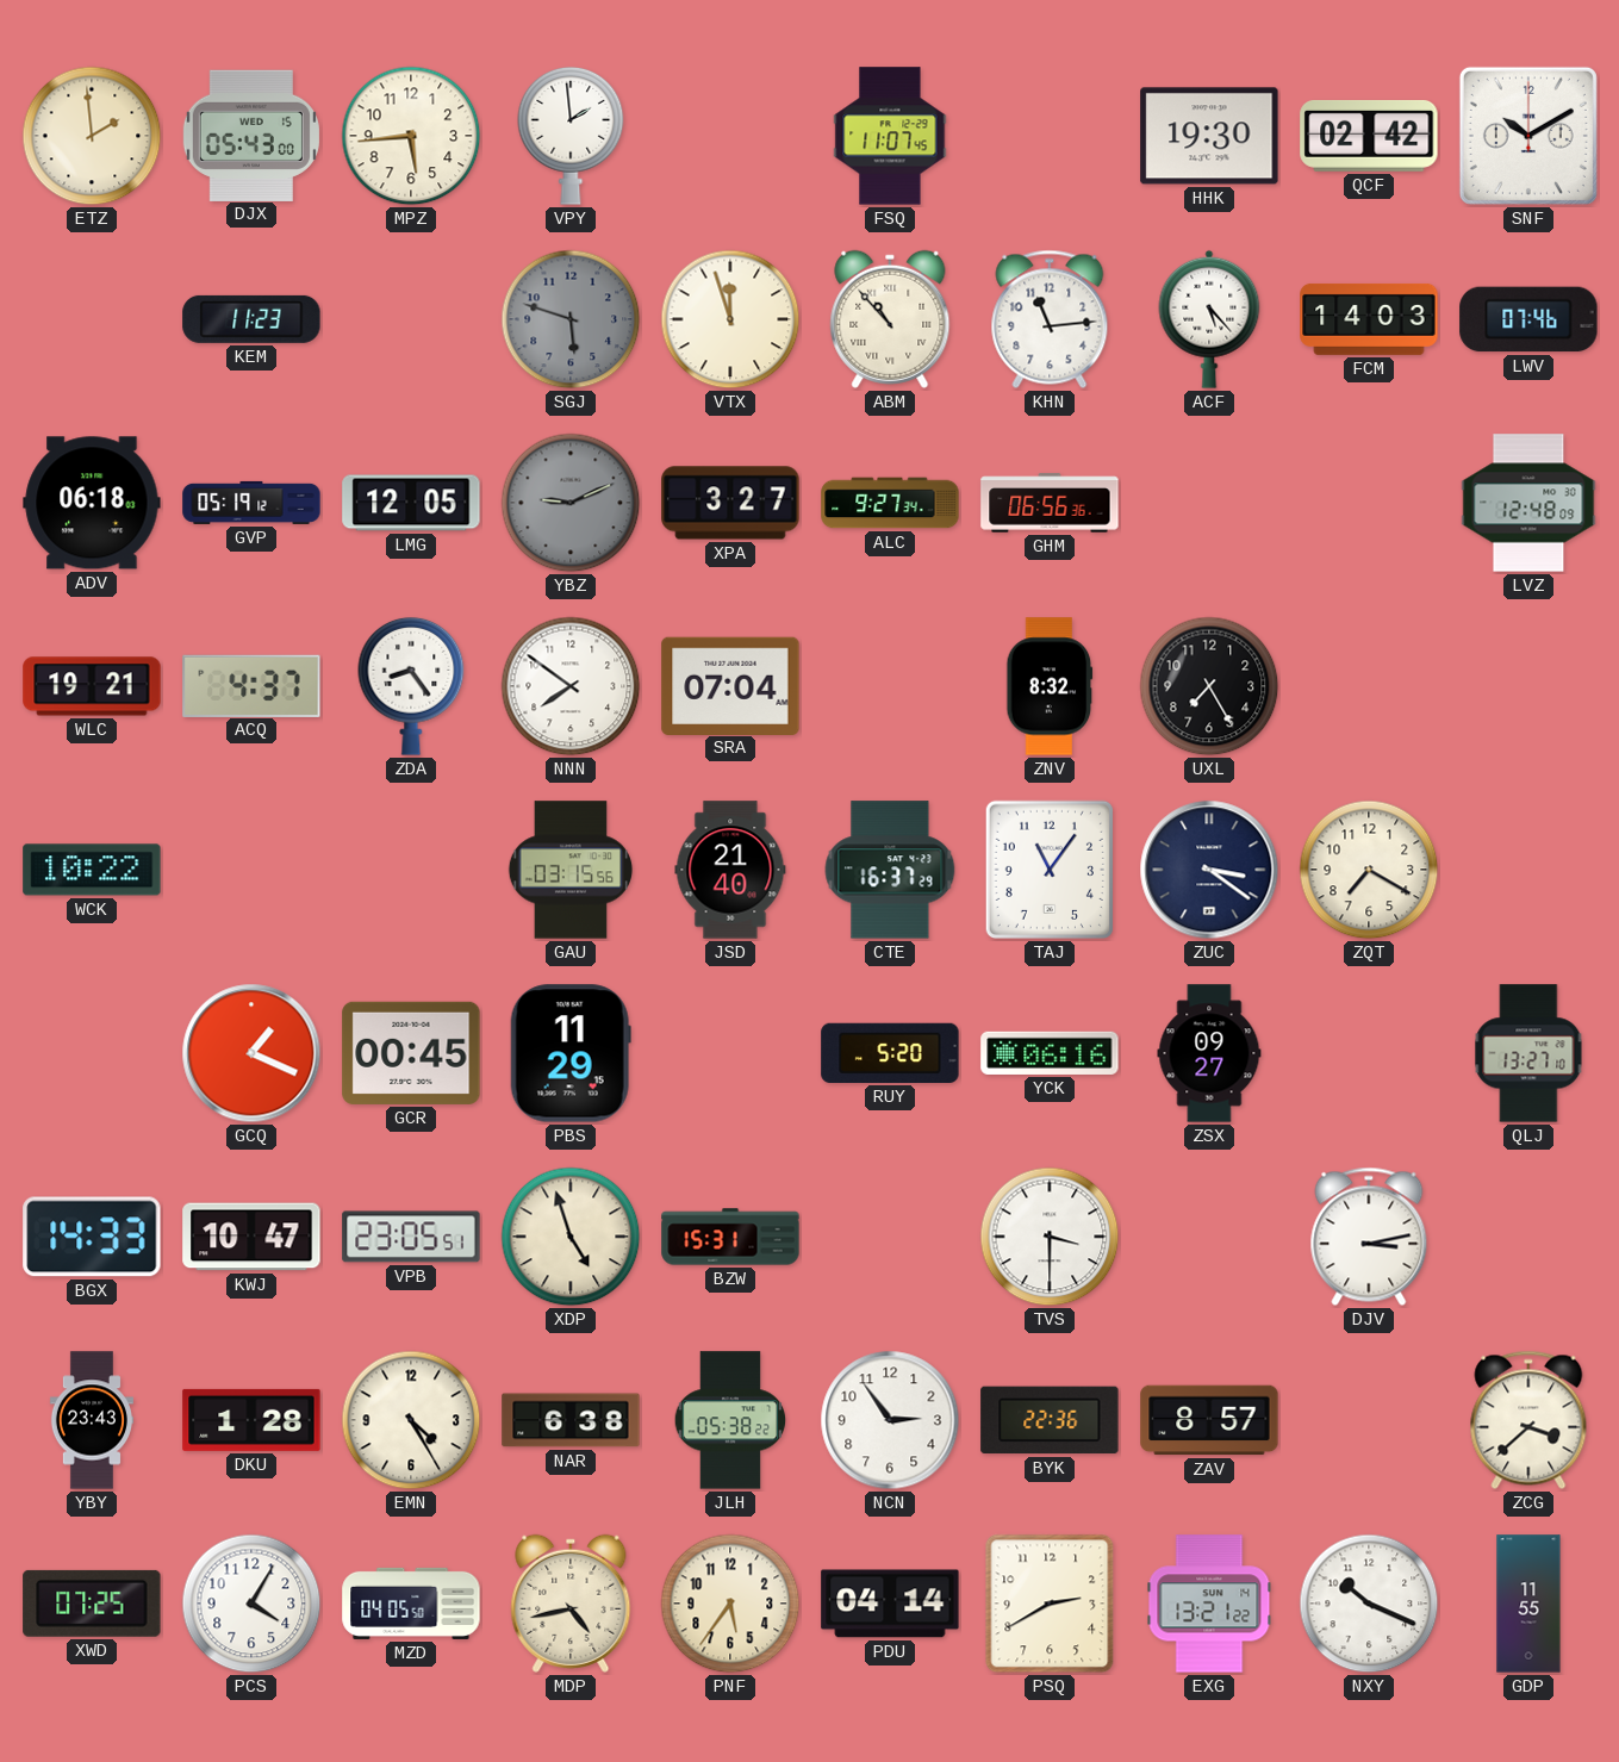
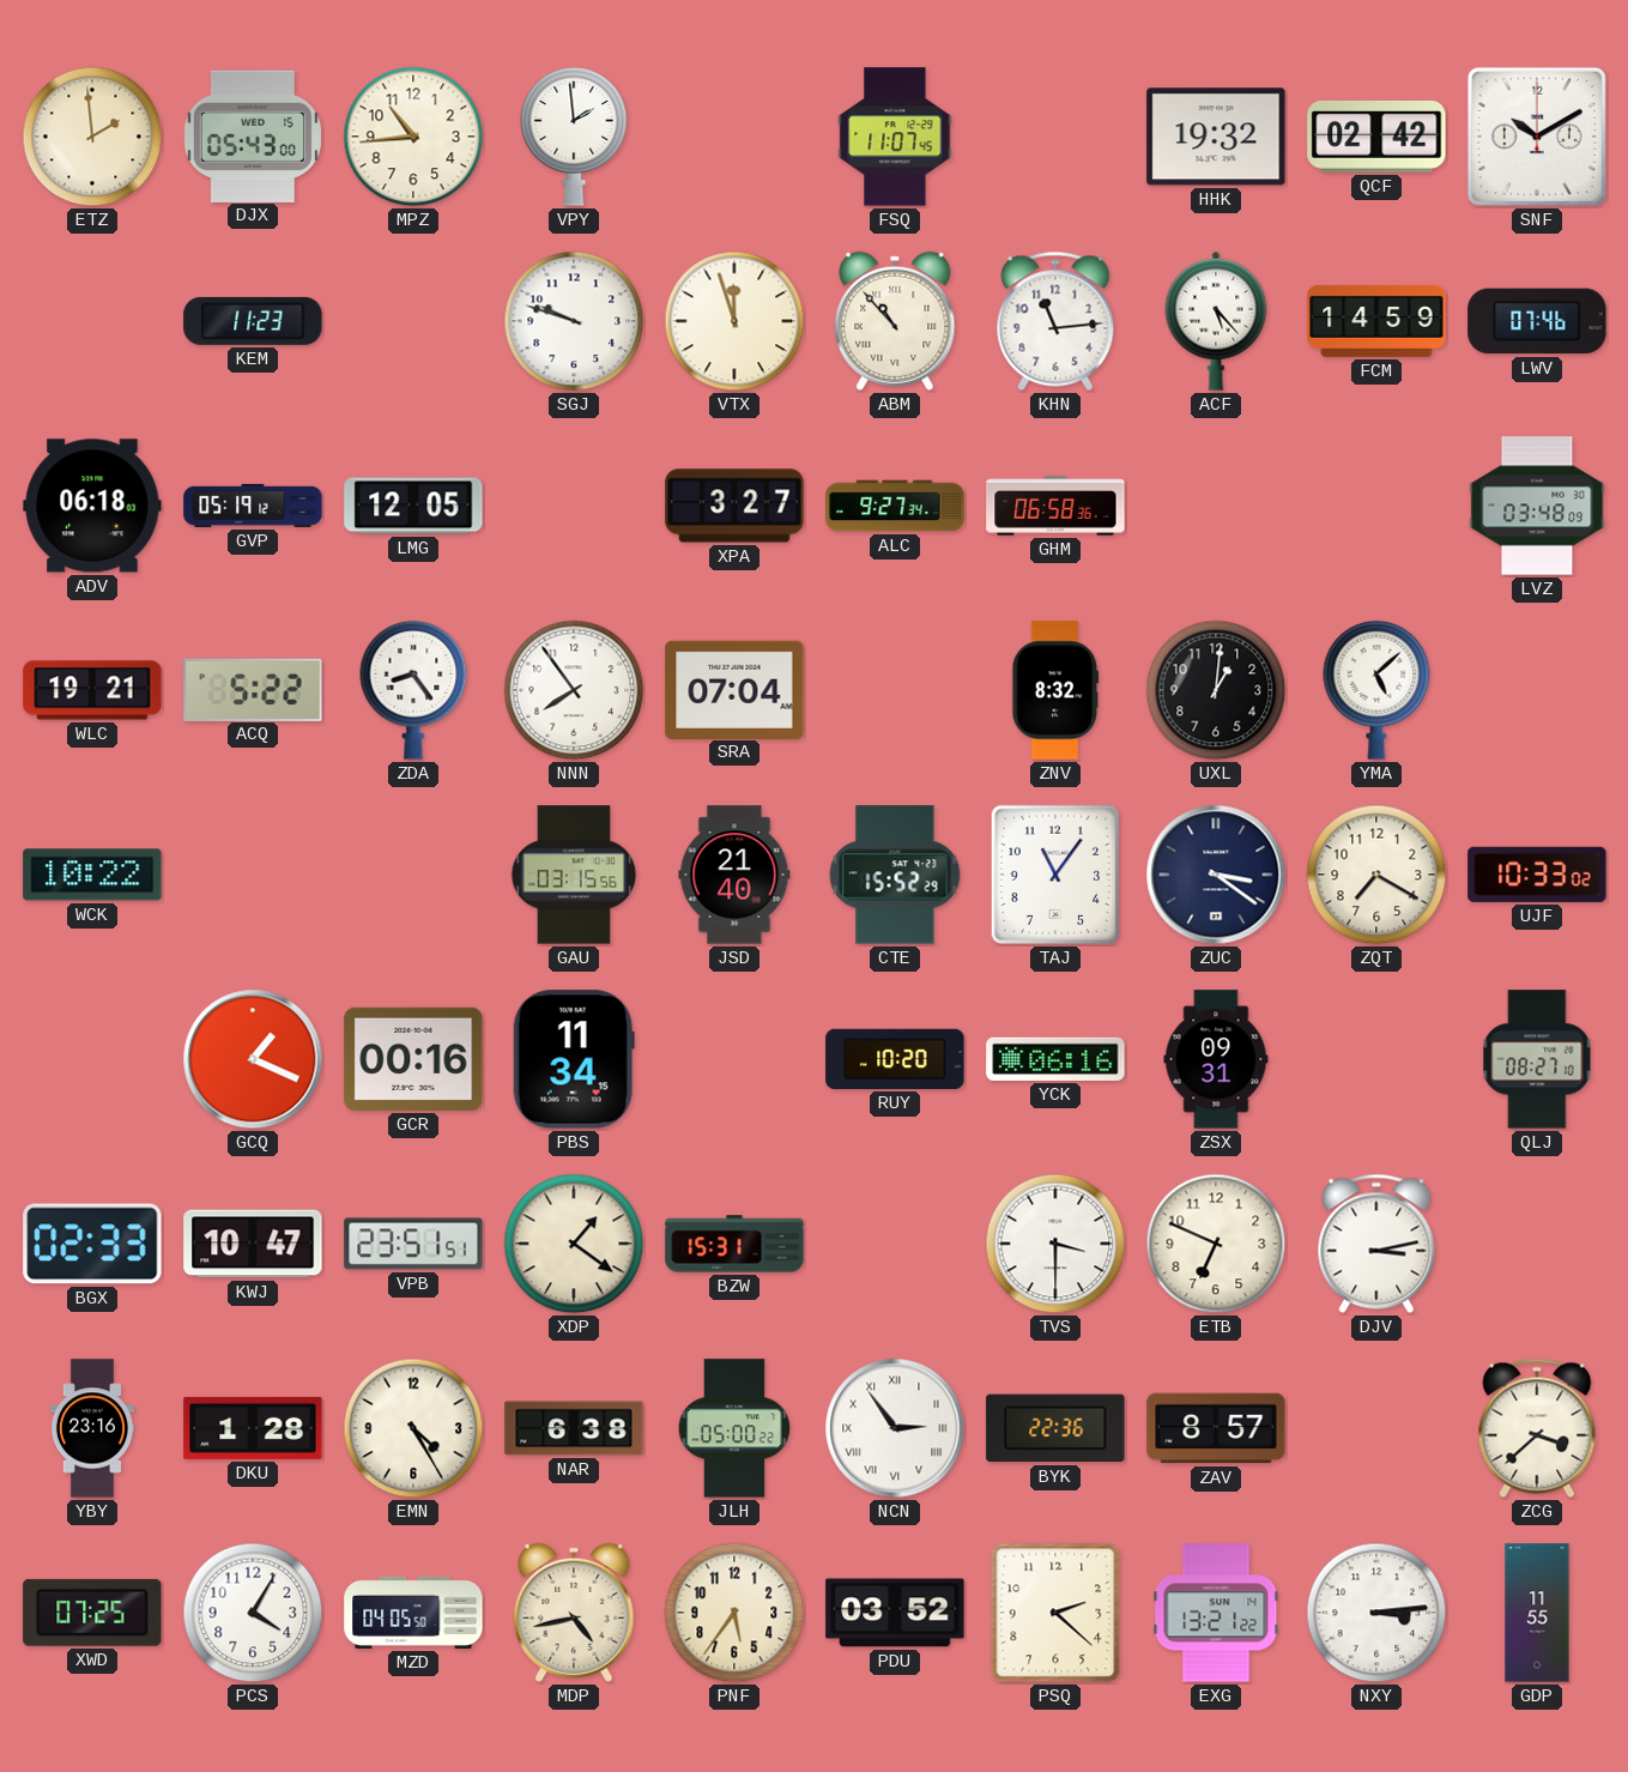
MPZ: 5:44 -> 10:44 (413, 137)
HHK: 19:30 -> 19:32 (1216, 137)
SGJ: 5:48 -> 9:48 (574, 321)
SGJ dial: grey -> white (574, 321)
FCM: 14:03 -> 14:59 (1376, 321)
YBZ: 9:11 -> none (571, 503)
GHM: 06:56 -> 06:58 (1055, 506)
LVZ: 12:48 -> 03:48 (1537, 506)
ACQ: 4:37 -> 5:22 (253, 689)
NNN: 7:51 -> 7:54 (574, 690)
UXL: 7:25 -> 1:01 (1216, 690)
YMA: none -> 5:08 (1376, 690)
CTE: 16:37 -> 15:52 (895, 875)
UJF: none -> 10:33 (1537, 875)
GCR: 00:45 -> 00:16 (413, 1059)
PBS: 11:29 -> 11:34 (574, 1059)
RUY: 5:20 -> 10:20 (895, 1059)
ZSX: 09:27 -> 09:31 (1216, 1059)
QLJ: 13:27 -> 08:27 (1537, 1059)
BGX: 14:33 -> 02:33 (92, 1244)
VPB: 23:05 -> 23:51 (413, 1244)
XDP: 4:57 -> 1:21 (574, 1244)
ETB: none -> 6:49 (1216, 1244)
YBY: 23:43 -> 23:16 (92, 1428)
JLH: 05:38 -> 05:00 (734, 1428)
NCN numerals: Arabic -> Roman (895, 1428)
PDU: 04:14 -> 03:52 (895, 1613)
PSQ: 2:40 -> 2:22 (1055, 1613)
NXY: 10:19 -> 3:14 (1376, 1613)
